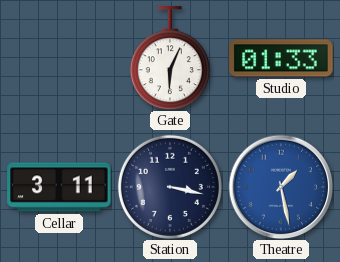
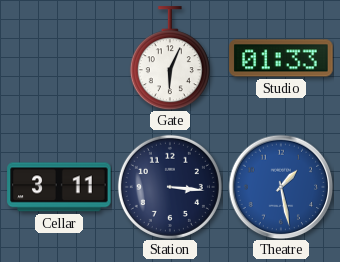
Station: 3:17 -> 3:16 (170, 187)
